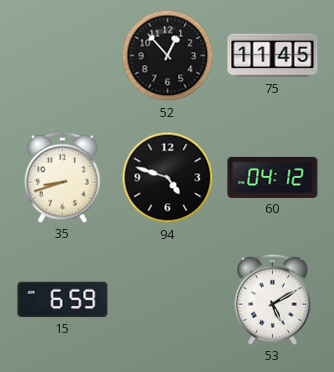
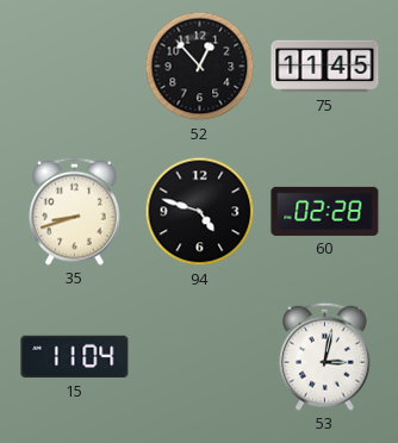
60: 04:12 -> 02:28 (325, 211)
15: 6:59 -> 11:04 (75, 357)
53: 5:10 -> 3:02 (325, 356)
